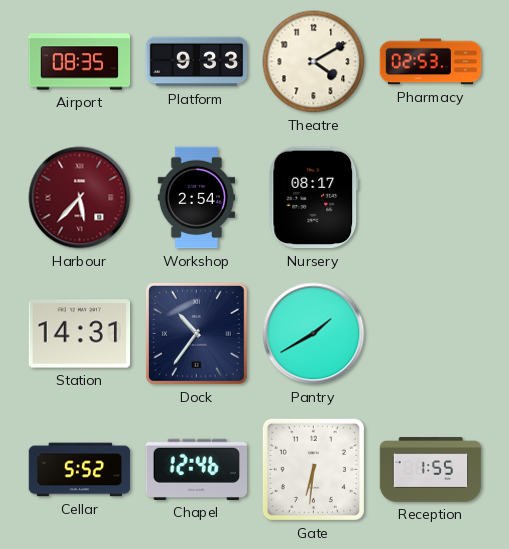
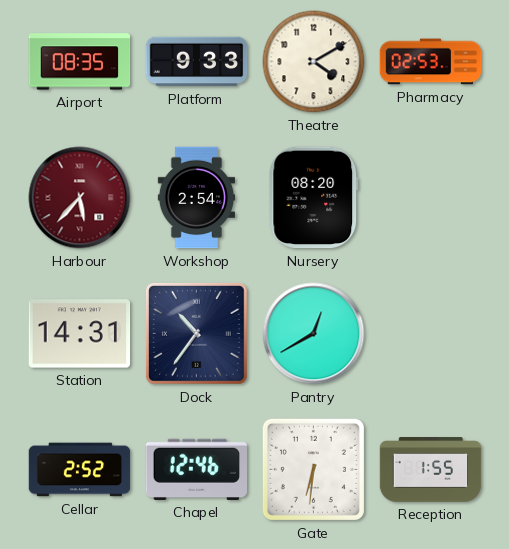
Nursery: 08:17 -> 08:20 (314, 198)
Pantry: 1:40 -> 12:40 (314, 334)
Cellar: 5:52 -> 2:52 (80, 470)
